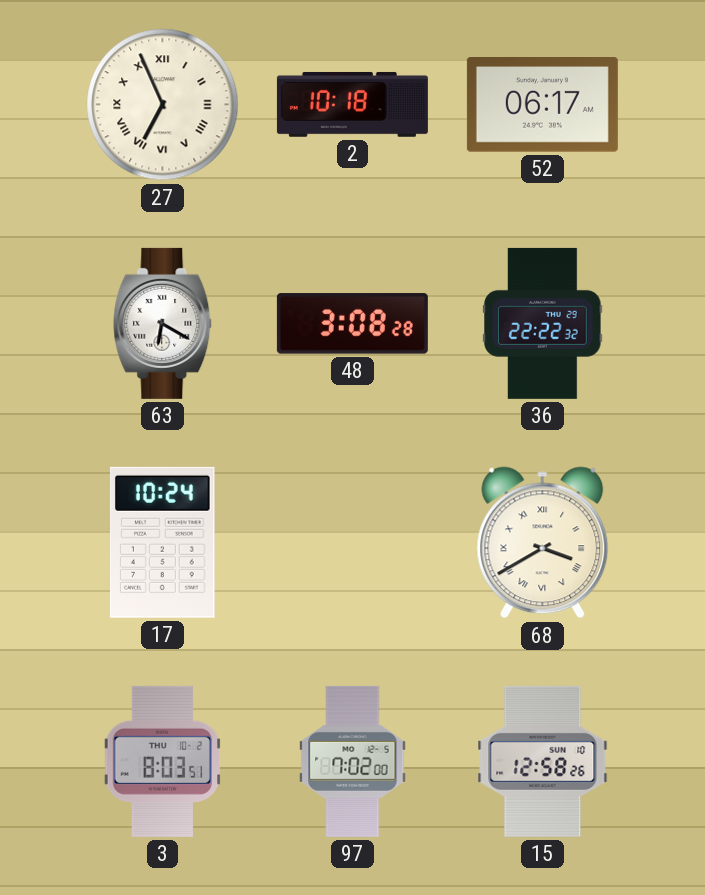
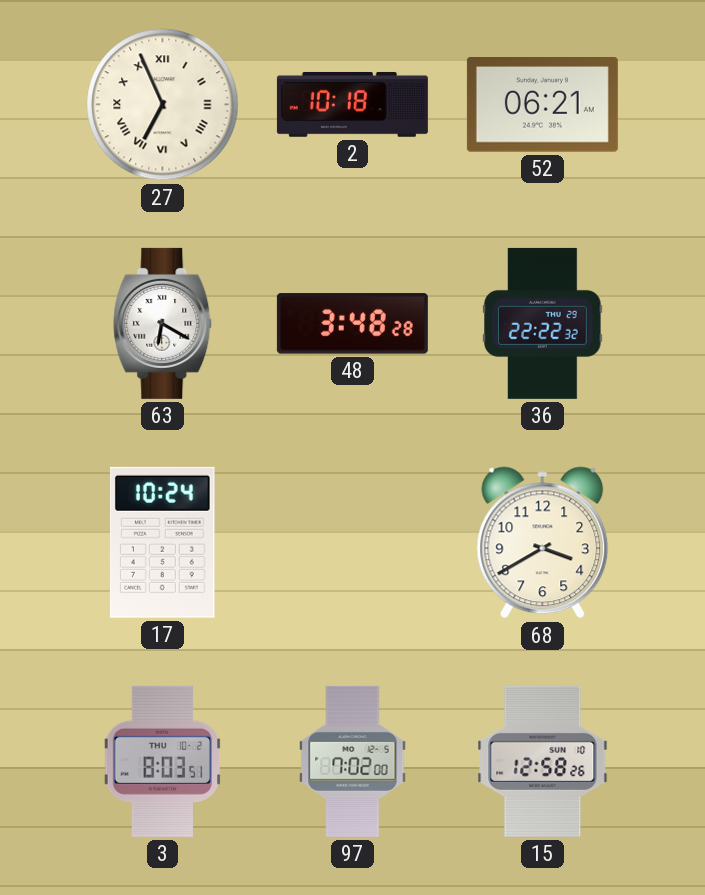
52: 06:17 -> 06:21 (542, 105)
48: 3:08 -> 3:48 (352, 324)
68 numerals: Roman -> Arabic (543, 543)
